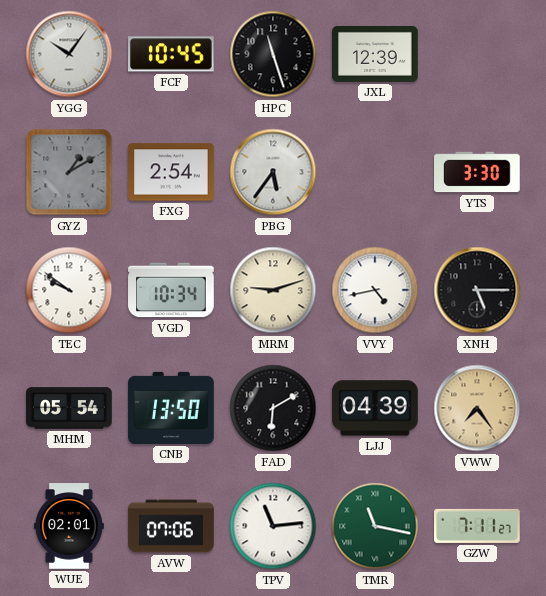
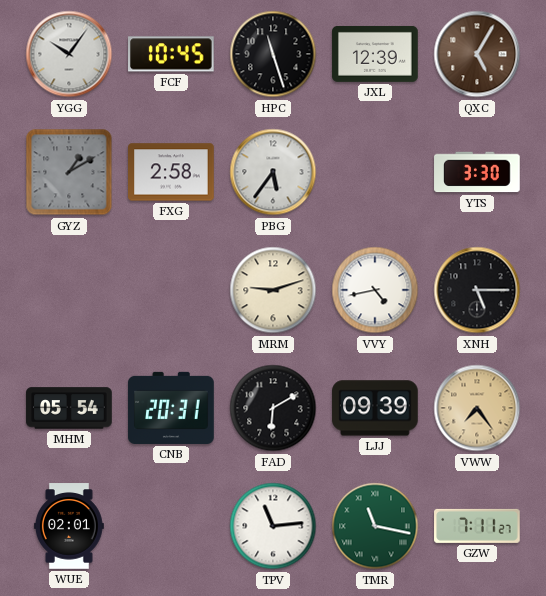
QXC: none -> 5:05 (477, 54)
FXG: 2:54 -> 2:58 (171, 172)
TEC: 9:51 -> none (69, 290)
VGD: 10:34 -> none (171, 290)
CNB: 13:50 -> 20:31 (171, 408)
LJJ: 04:39 -> 09:39 (375, 408)
AVW: 07:06 -> none (171, 526)
